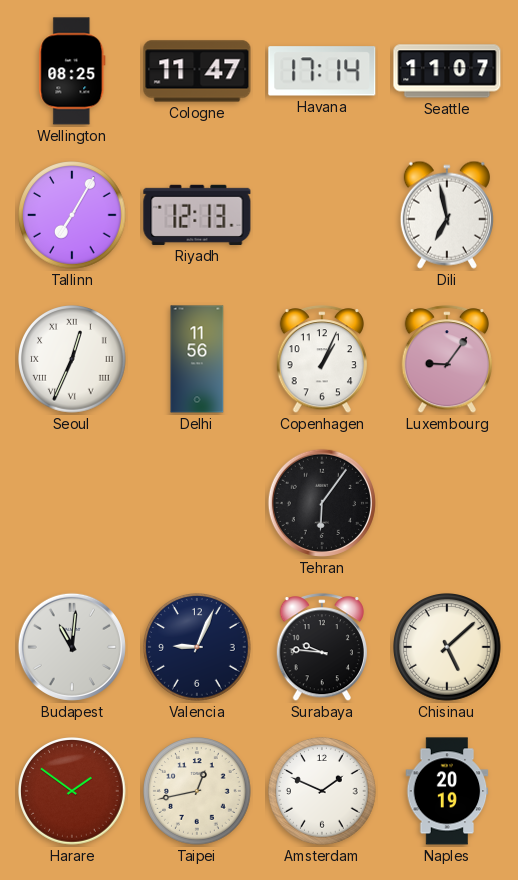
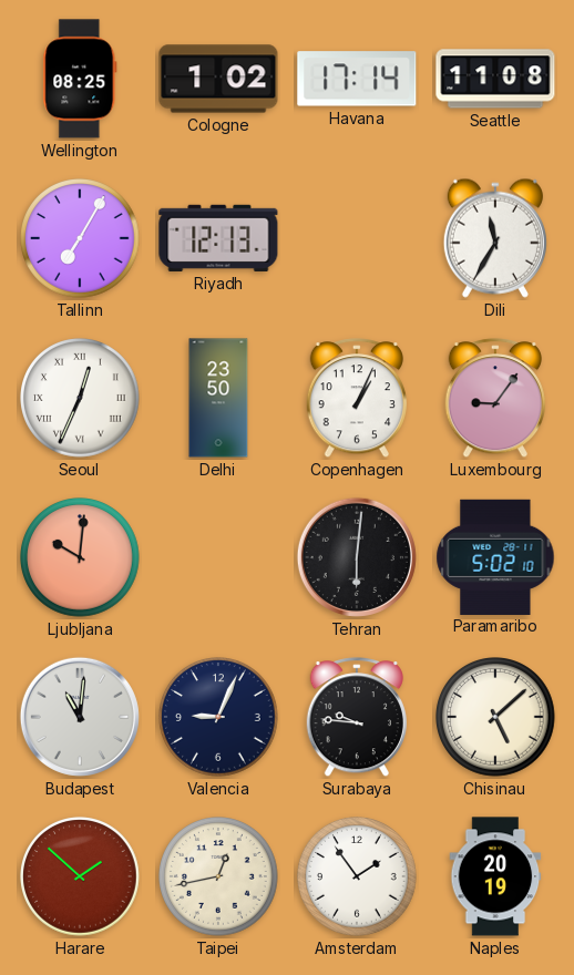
Cologne: 11:47 -> 1:02 (218, 79)
Seattle: 11:07 -> 11:08 (495, 79)
Dili: 6:58 -> 11:35 (495, 238)
Delhi: 11:56 -> 23:50 (218, 398)
Ljubljana: none -> 10:01 (80, 557)
Tehran: 6:06 -> 6:01 (357, 557)
Paramaribo: none -> 5:02 (495, 556)
Harare: 1:51 -> 1:52 (80, 876)
Amsterdam: 1:49 -> 1:54 (357, 876)
